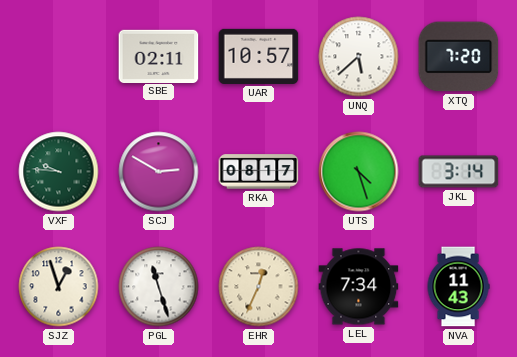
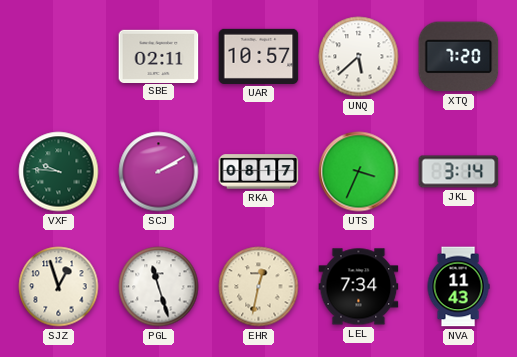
SCJ: 2:50 -> 2:10 (159, 172)
UTS: 4:27 -> 3:34 (359, 172)
EHR: 12:34 -> 12:32 (259, 287)
